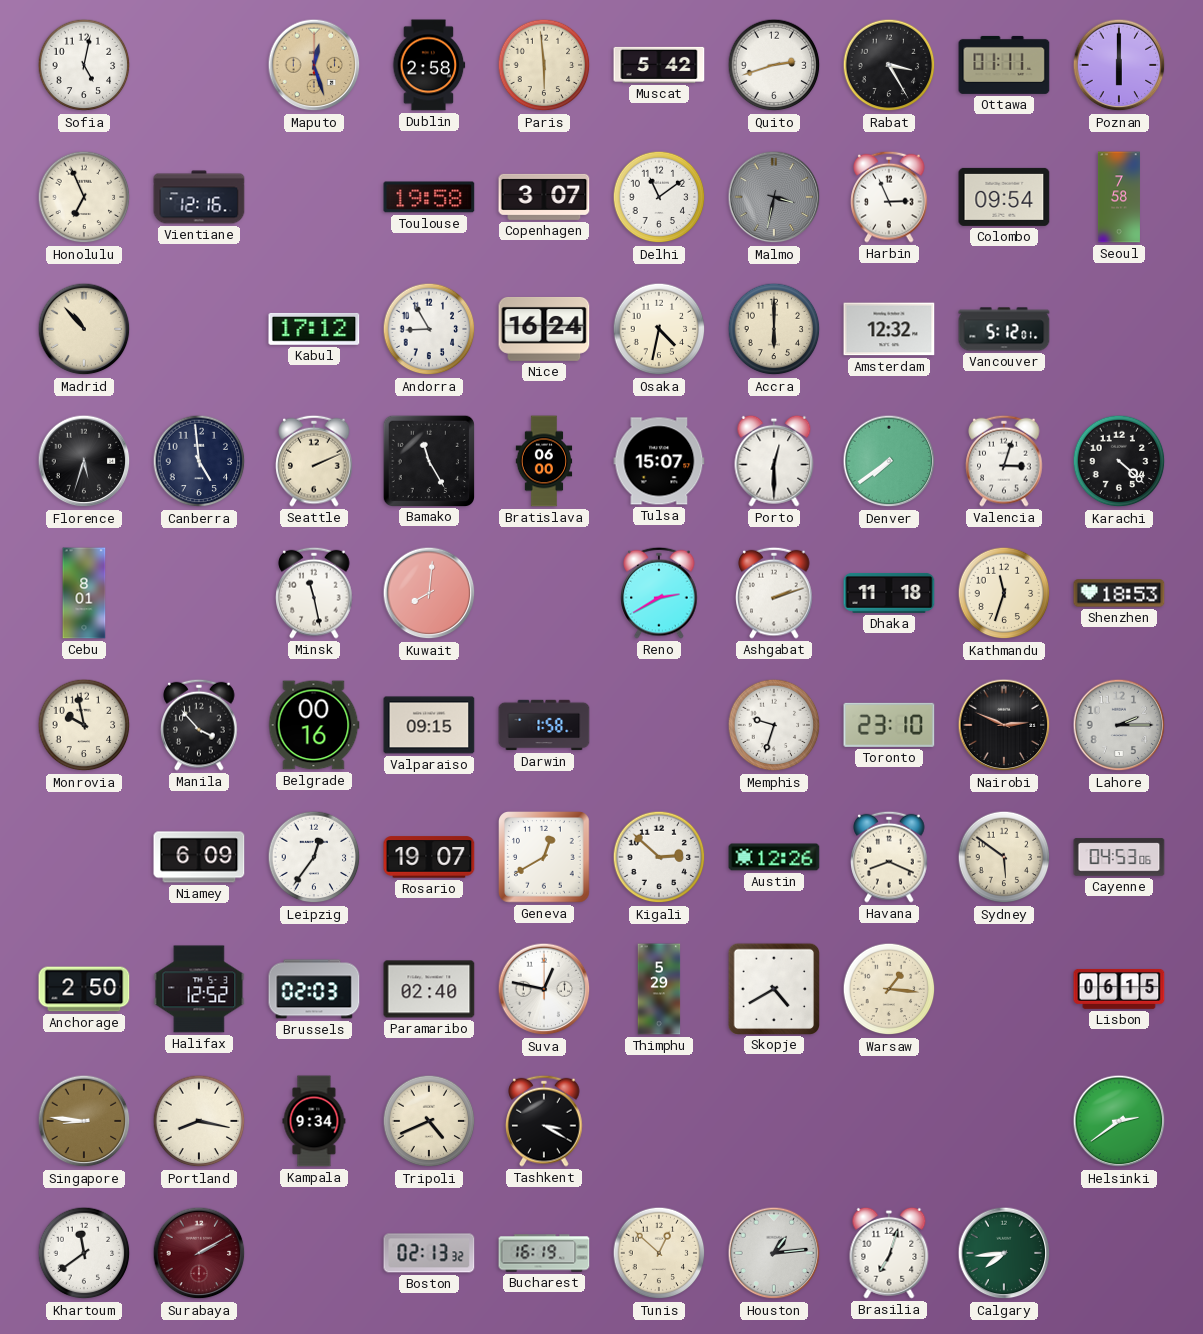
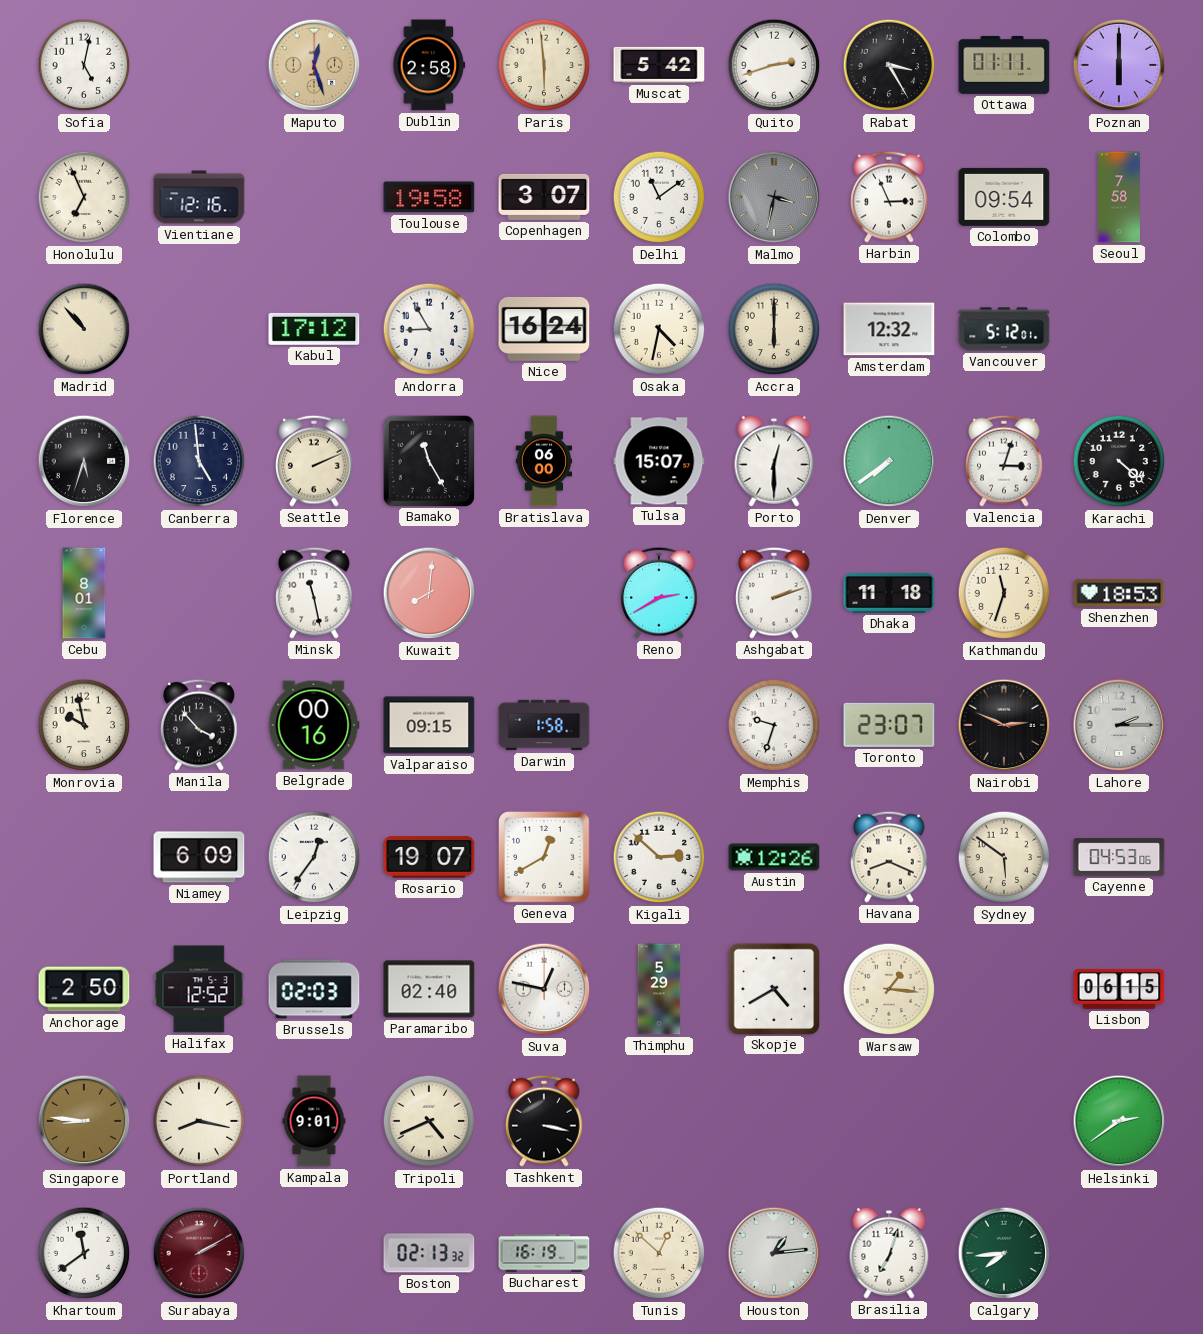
Toronto: 23:10 -> 23:07 (889, 725)
Kampala: 9:34 -> 9:01 (314, 1121)
Tashkent: 3:20 -> 3:17 (544, 1121)
